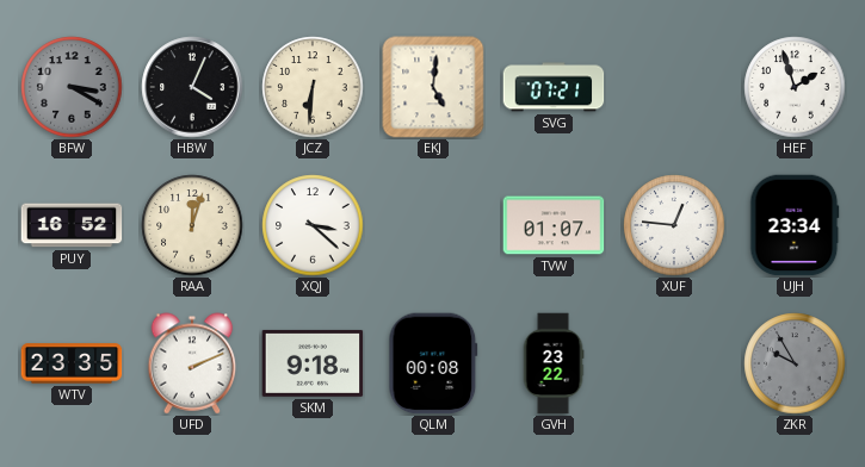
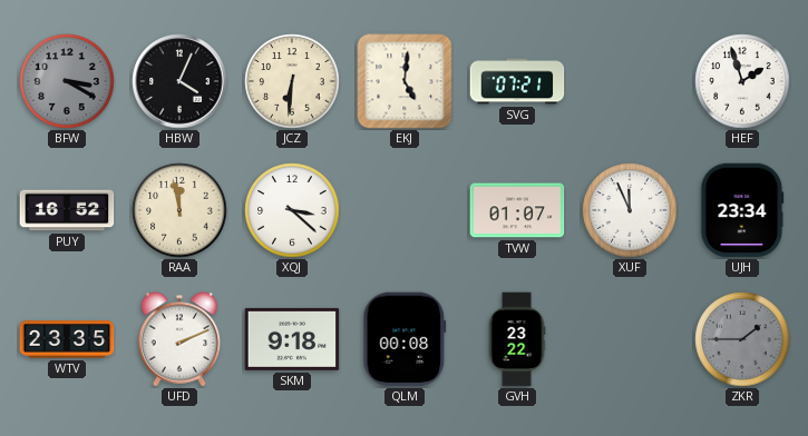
RAA: 12:03 -> 11:58 (179, 210)
XUF: 12:46 -> 11:56 (630, 210)
ZKR: 9:55 -> 1:45 (742, 339)
